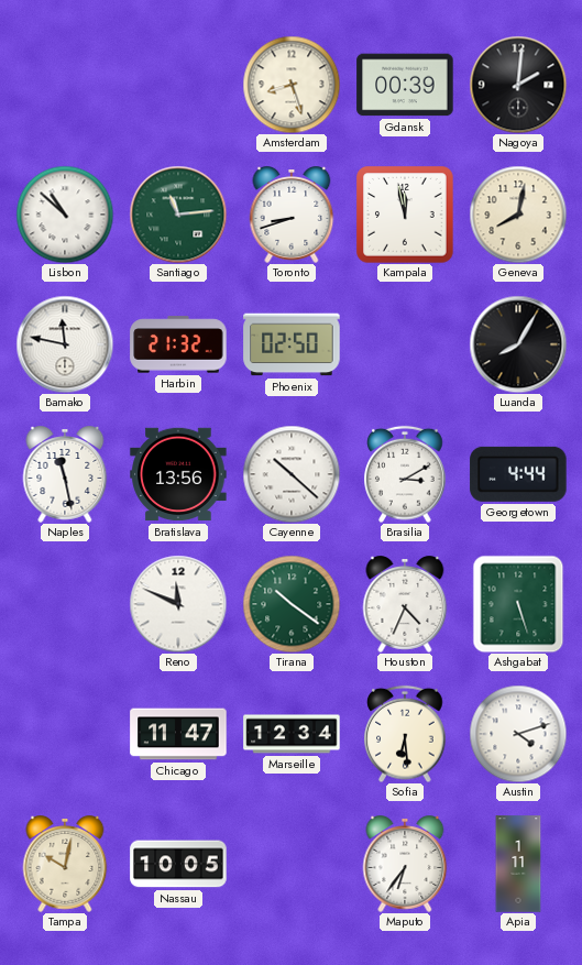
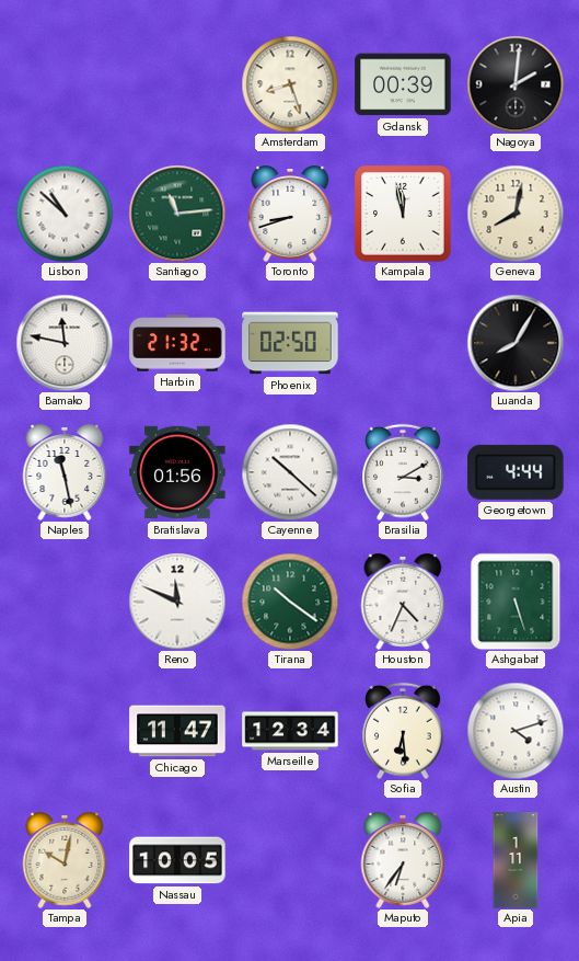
Bratislava: 13:56 -> 01:56 (177, 472)
